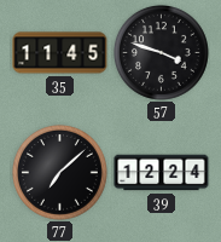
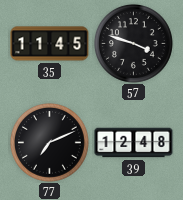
77: 7:08 -> 7:11 (49, 142)
39: 12:24 -> 12:48 (134, 143)
